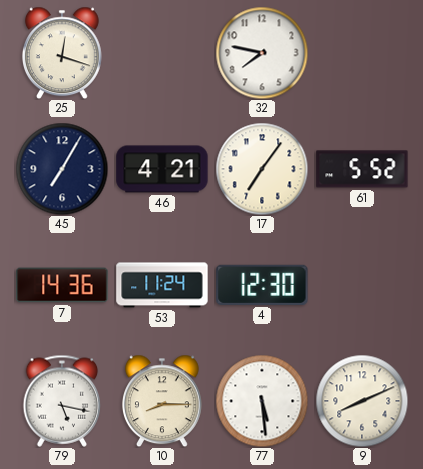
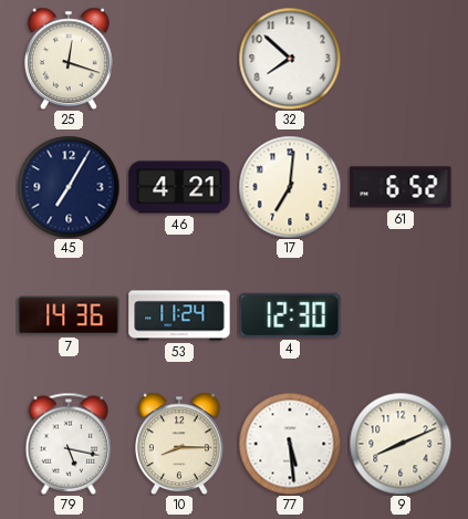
32: 7:47 -> 7:52 (290, 59)
17: 7:06 -> 7:01 (290, 187)
61: 5:52 -> 6:52 (401, 187)
